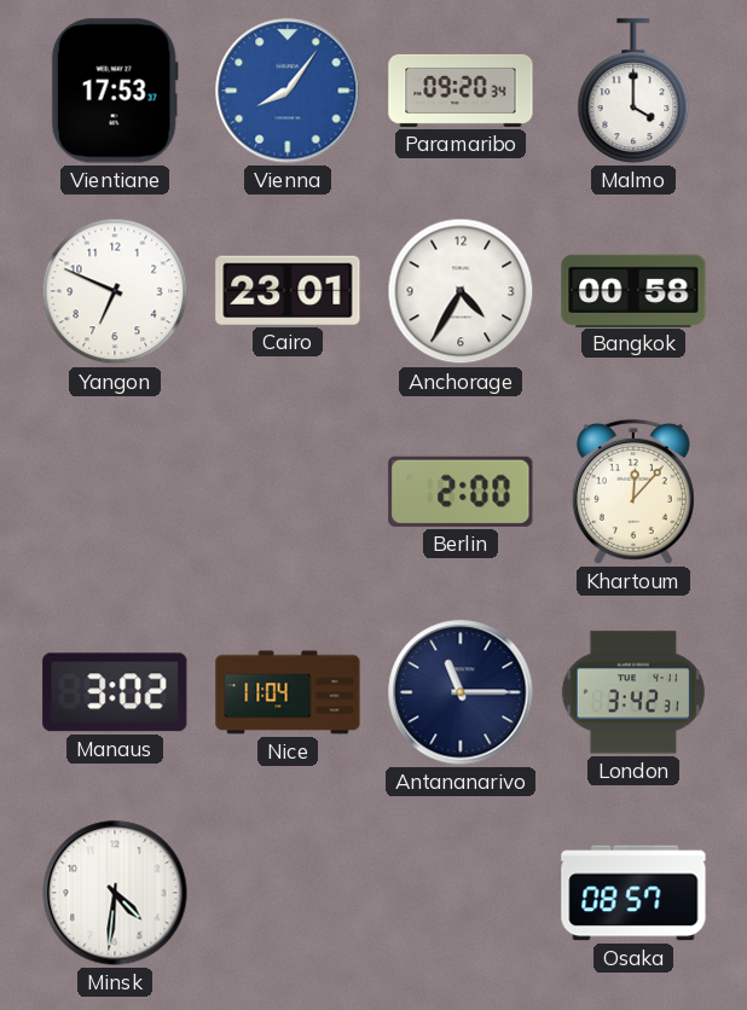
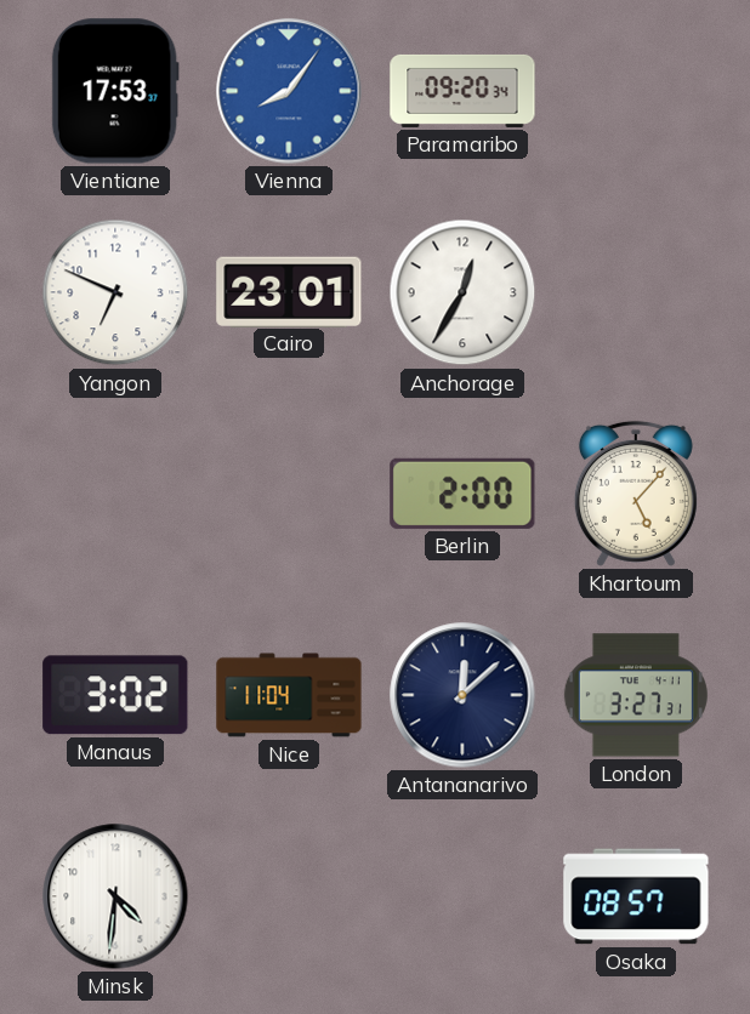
Malmo: 4:00 -> none (633, 91)
Anchorage: 4:35 -> 12:35 (462, 292)
Bangkok: 00:58 -> none (633, 290)
Khartoum: 12:07 -> 5:07 (636, 494)
Antananarivo: 11:15 -> 12:08 (462, 695)
London: 3:42 -> 3:27 (636, 695)
